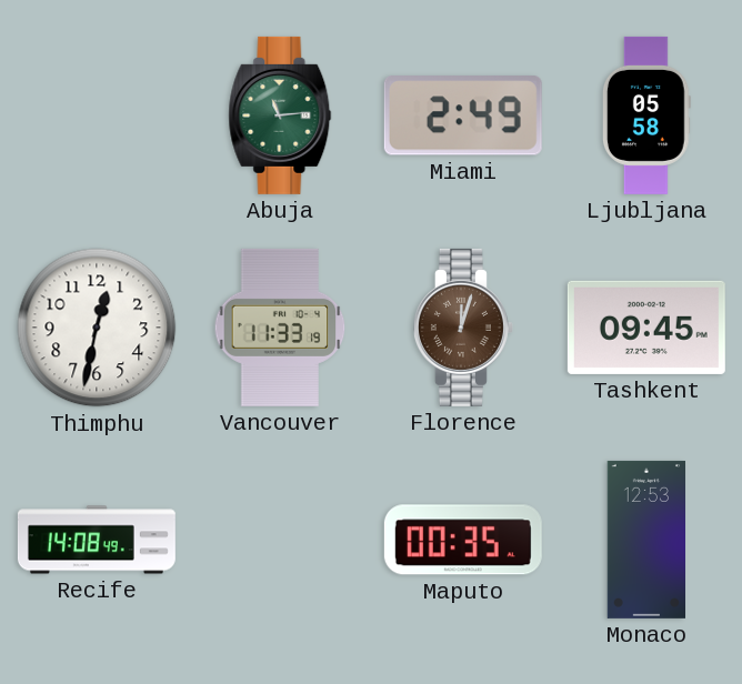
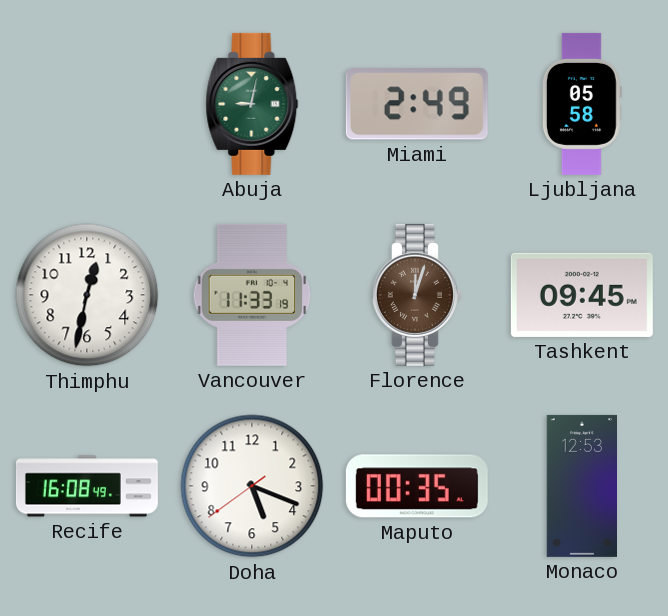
Abuja: 11:14 -> 9:02 (252, 104)
Recife: 14:08 -> 16:08 (87, 486)
Doha: none -> 5:18 (252, 486)
